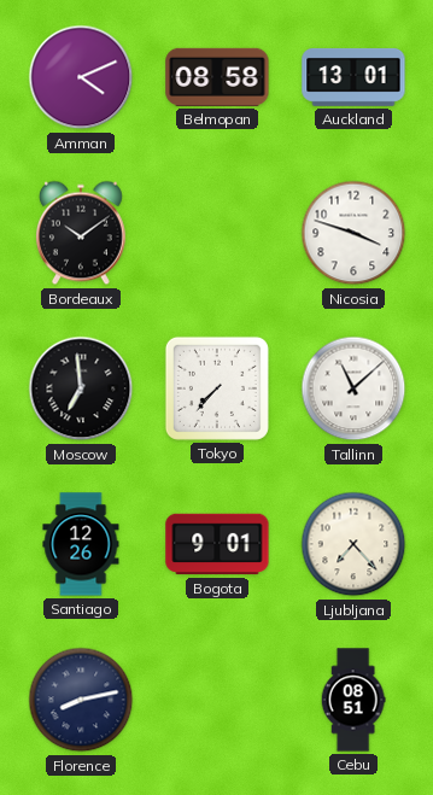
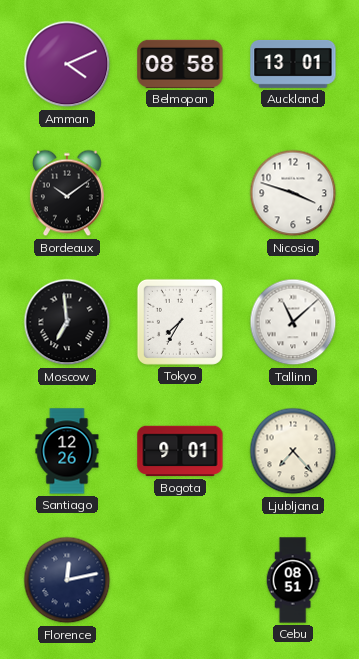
Tokyo: 7:37 -> 7:35 (180, 322)
Florence: 8:13 -> 12:13 (67, 580)
